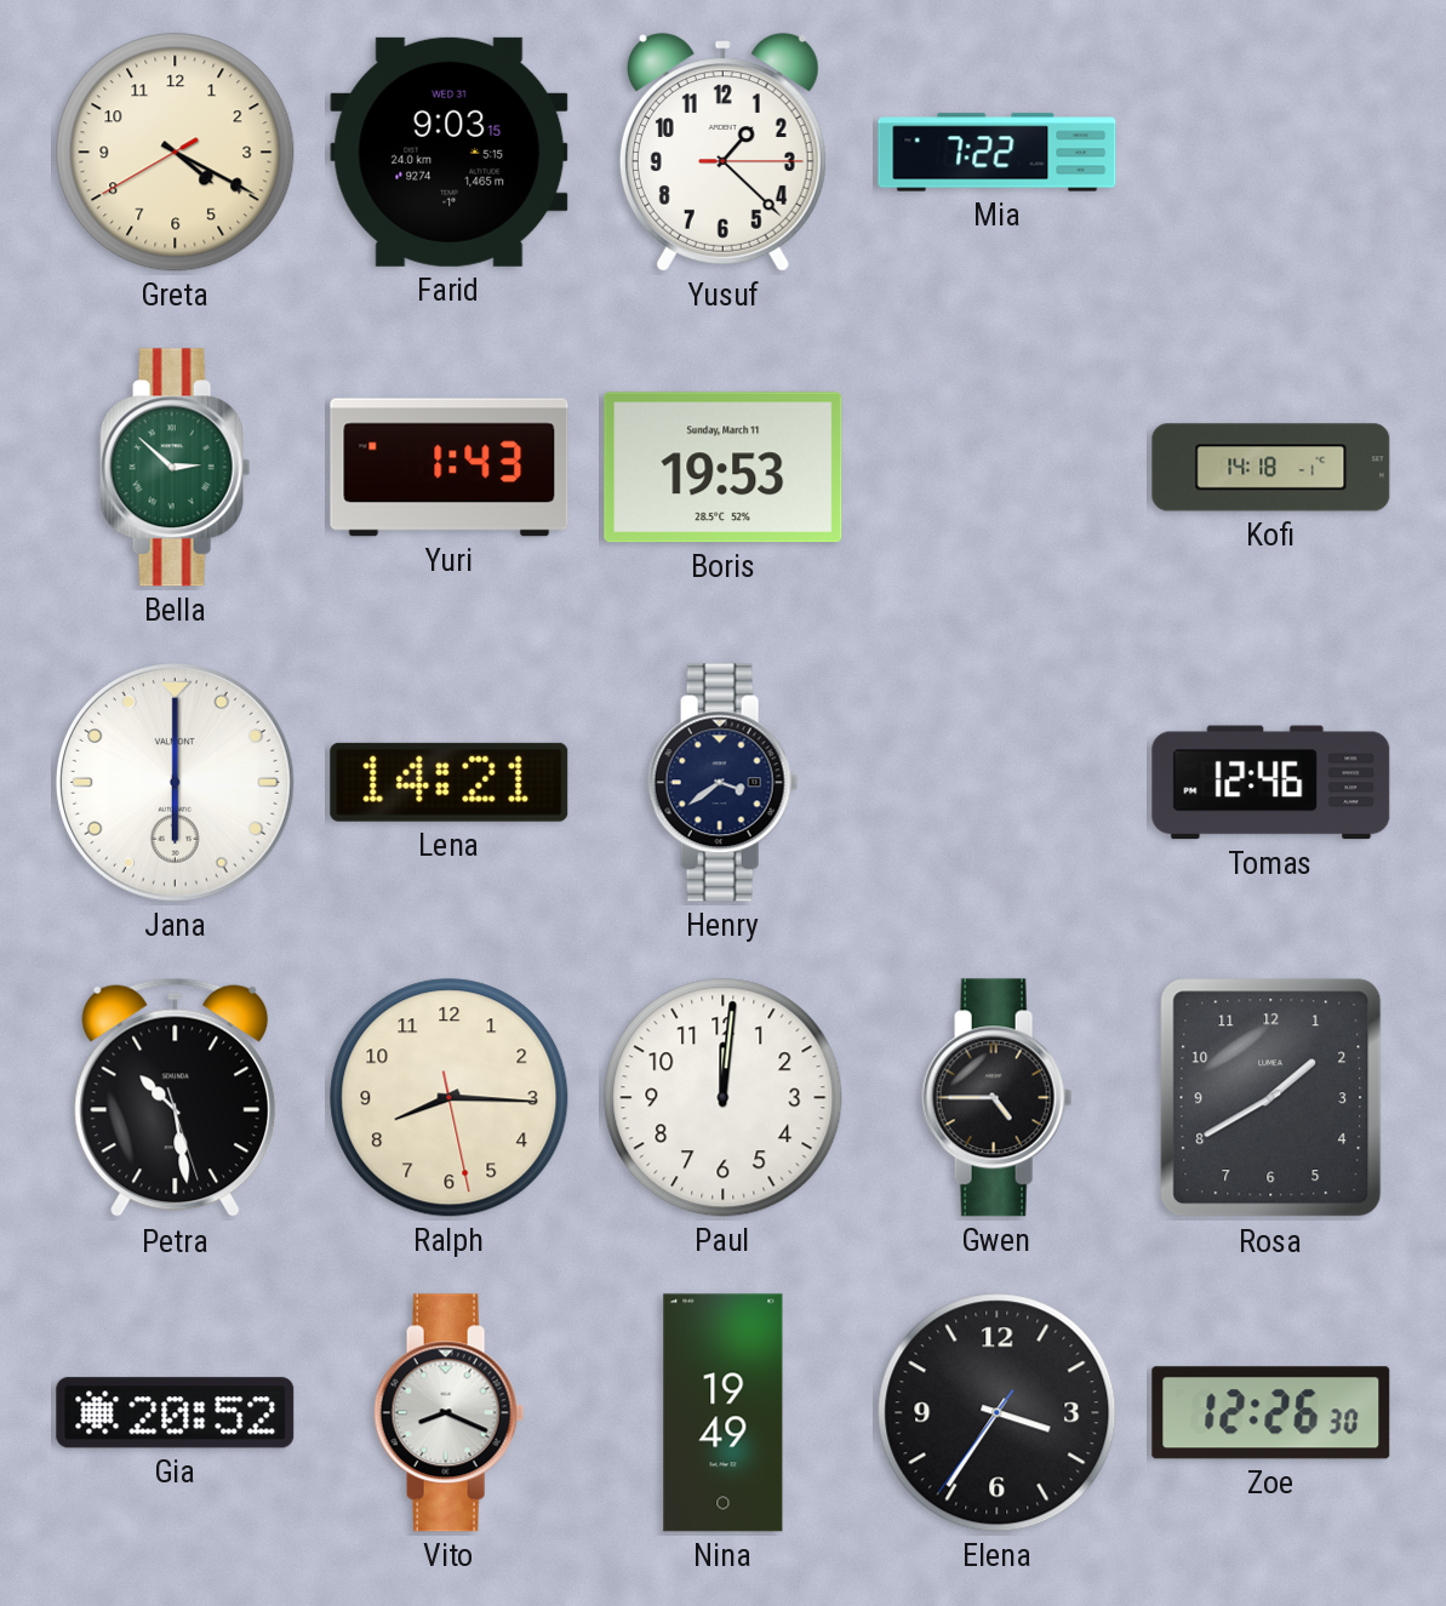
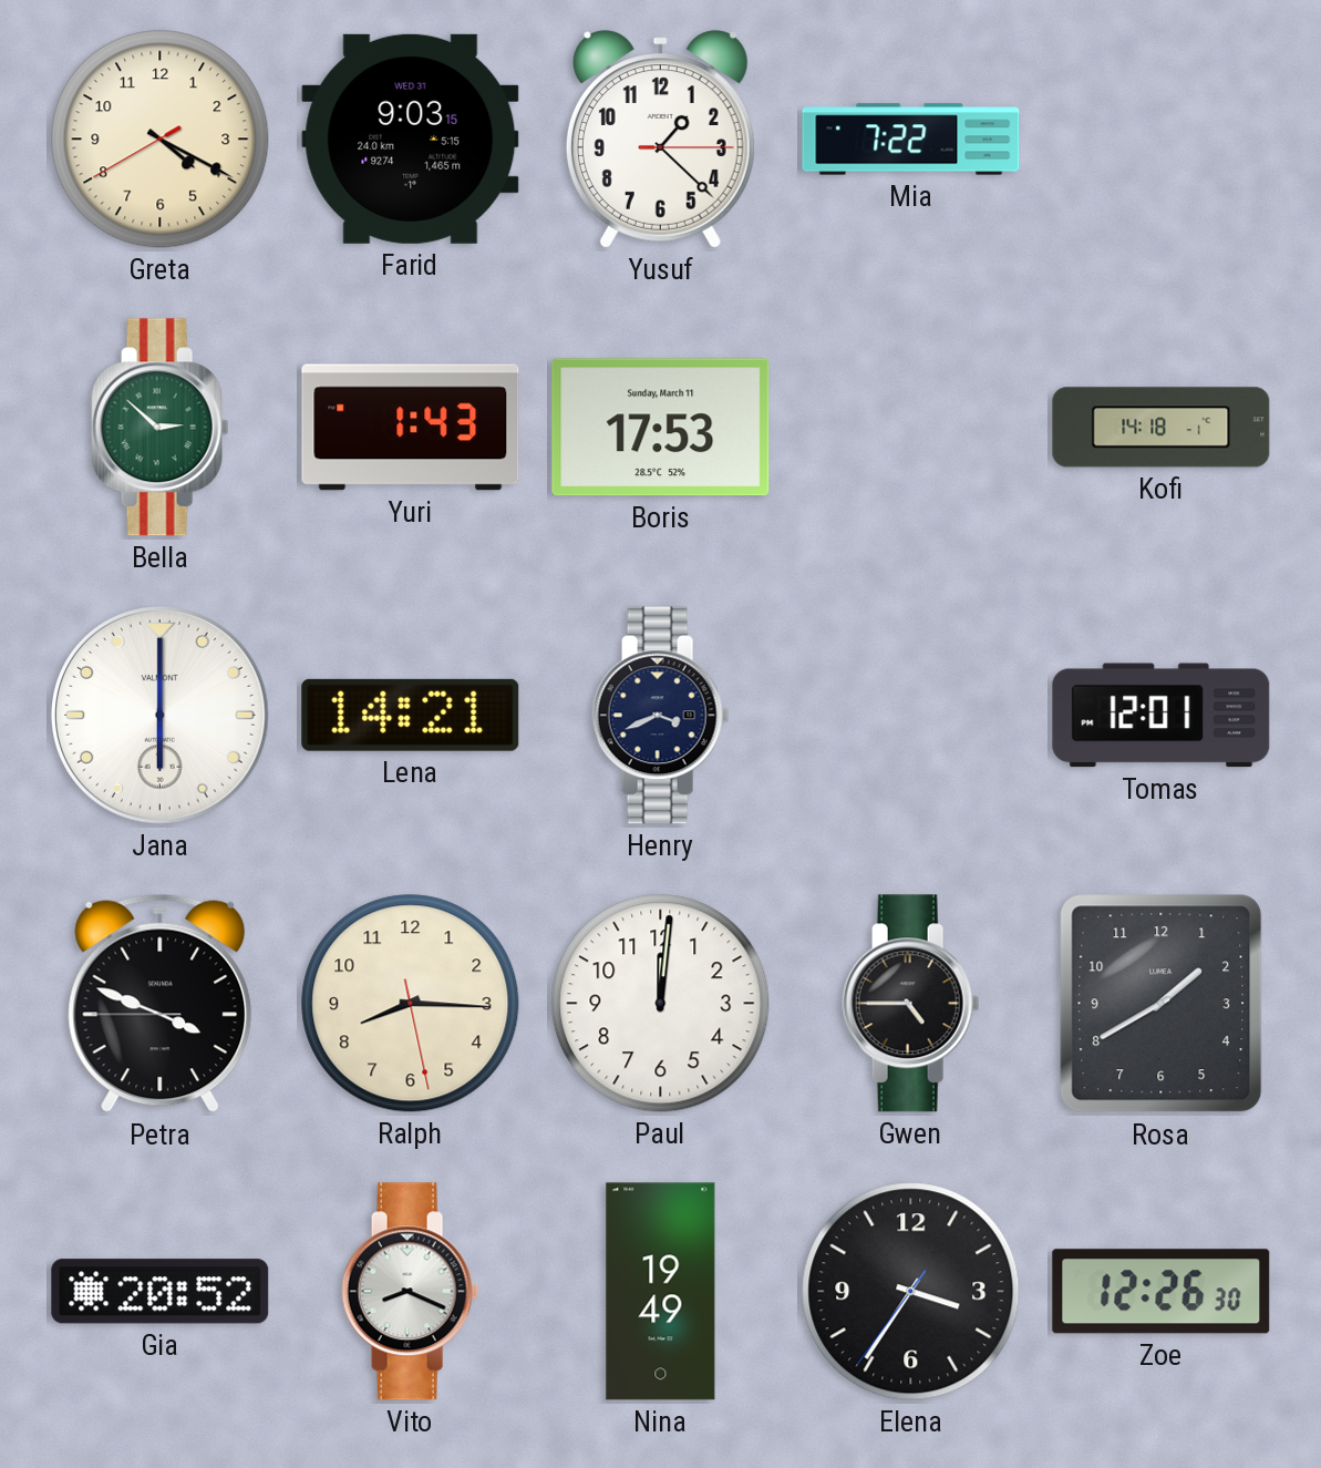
Boris: 19:53 -> 17:53 (661, 428)
Henry: 3:39 -> 3:41 (661, 716)
Tomas: 12:46 -> 12:01 (1162, 716)
Petra: 10:28 -> 3:48 (161, 1004)
